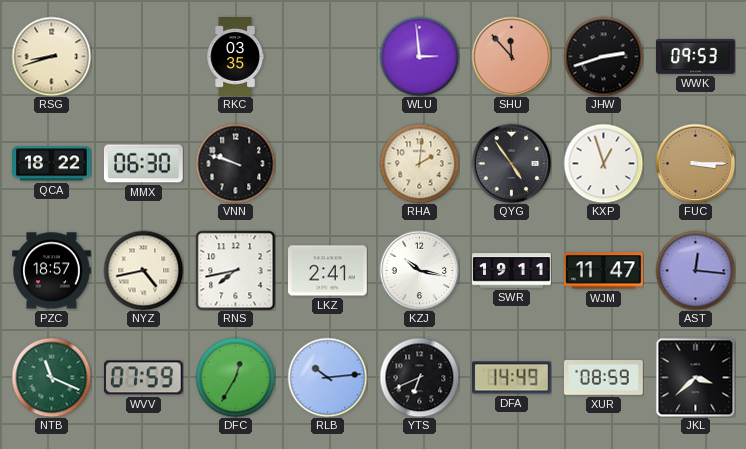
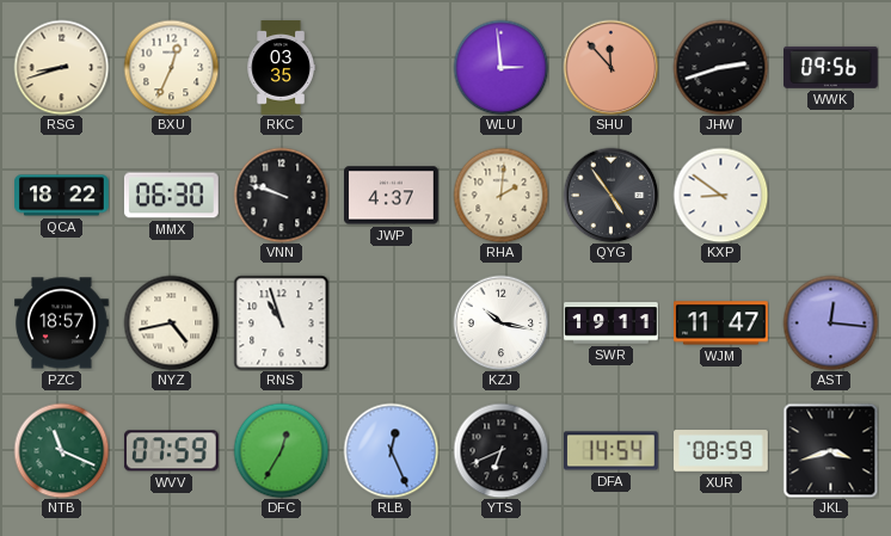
BXU: none -> 12:34 (171, 67)
WWK: 09:53 -> 09:56 (831, 67)
JWP: none -> 4:37 (392, 196)
KXP: 12:57 -> 8:51 (720, 195)
FUC: 3:15 -> none (695, 163)
RNS: 7:43 -> 10:57 (281, 322)
LKZ: 2:41 -> none (328, 271)
RLB: 10:14 -> 12:26 (391, 450)
DFA: 14:49 -> 14:54 (612, 451)
JKL: 3:38 -> 3:42 (830, 450)
